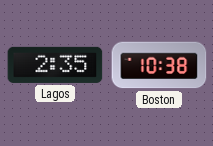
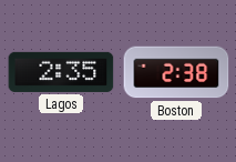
Boston: 10:38 -> 2:38 (176, 72)
